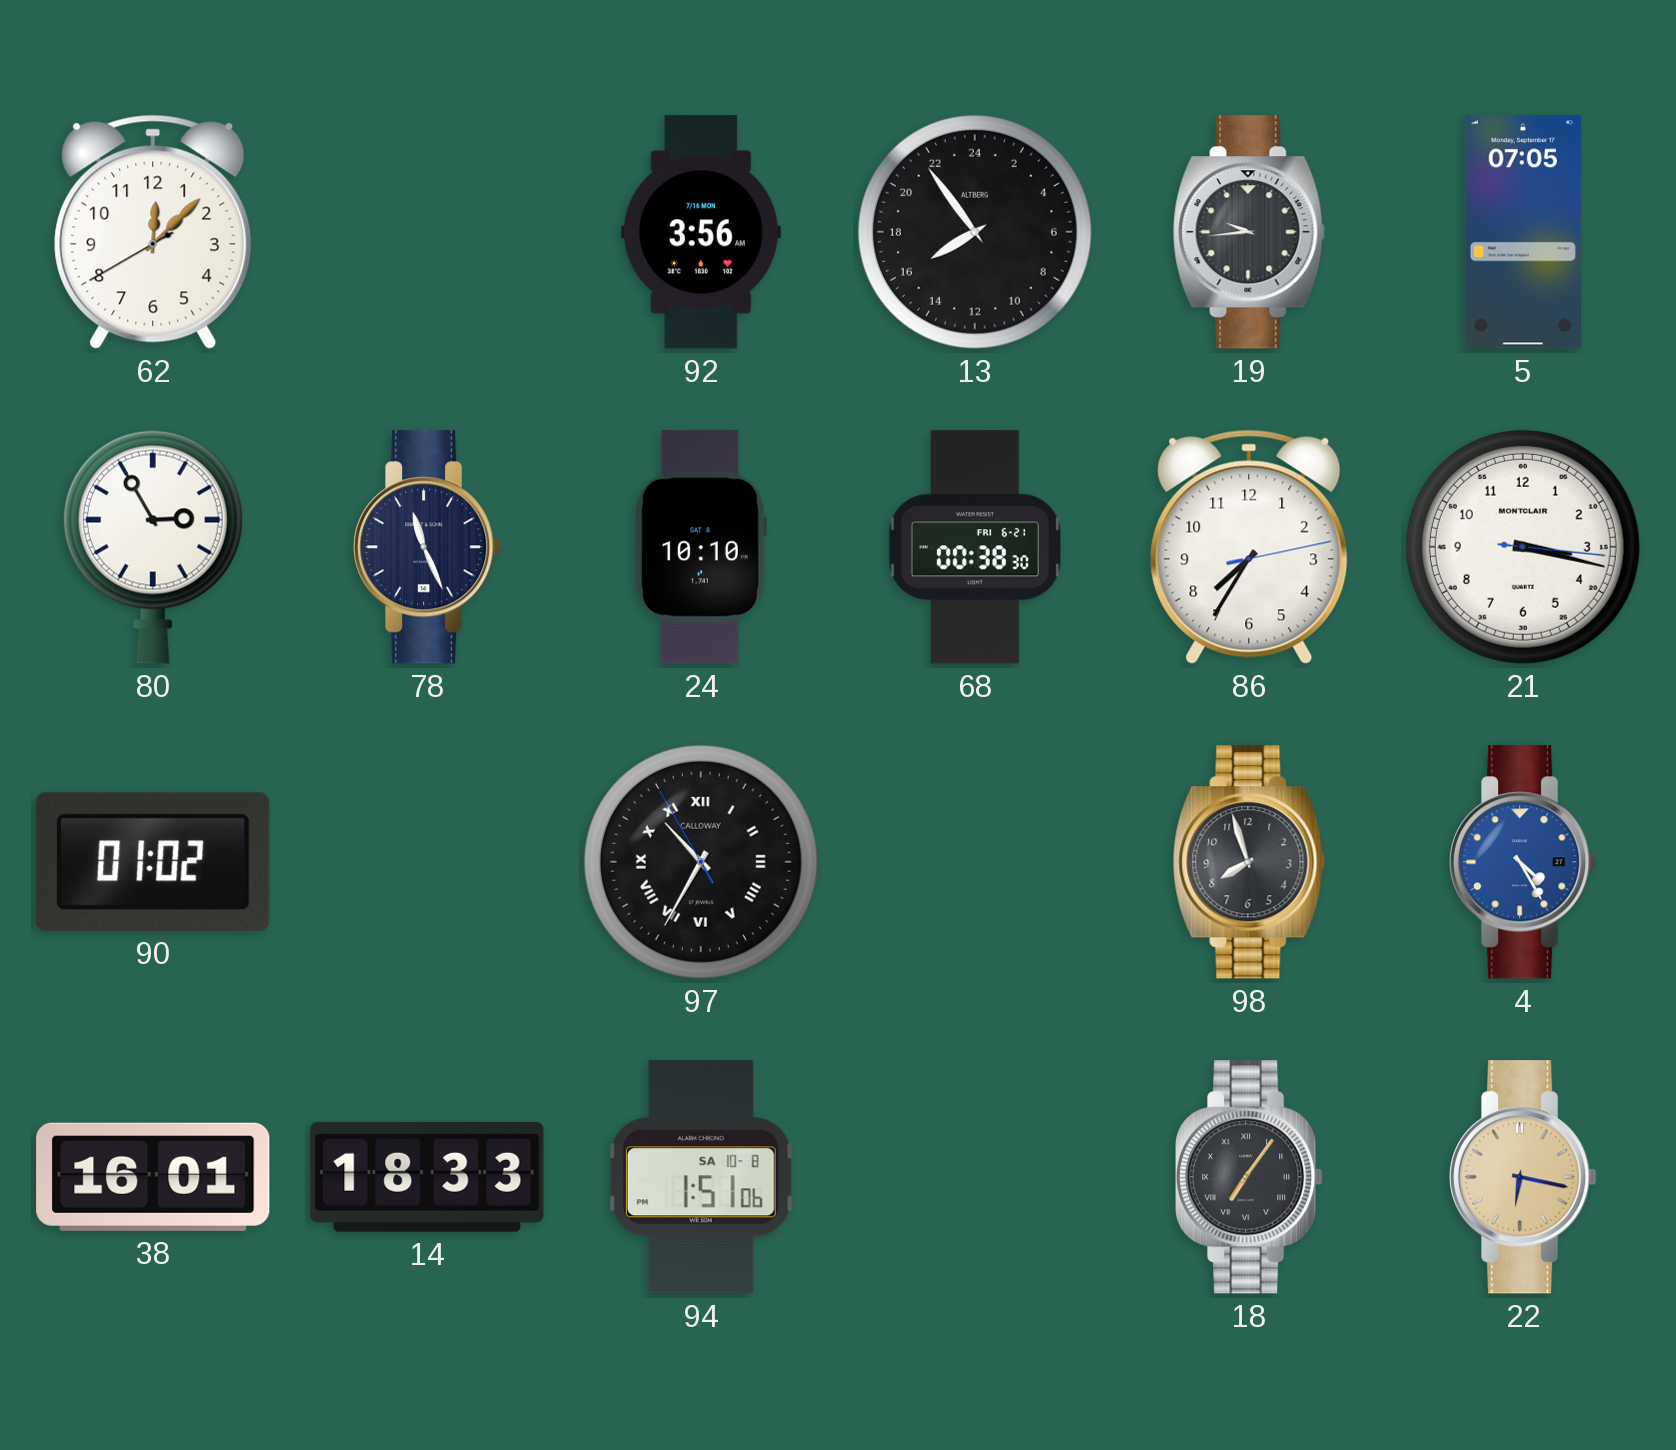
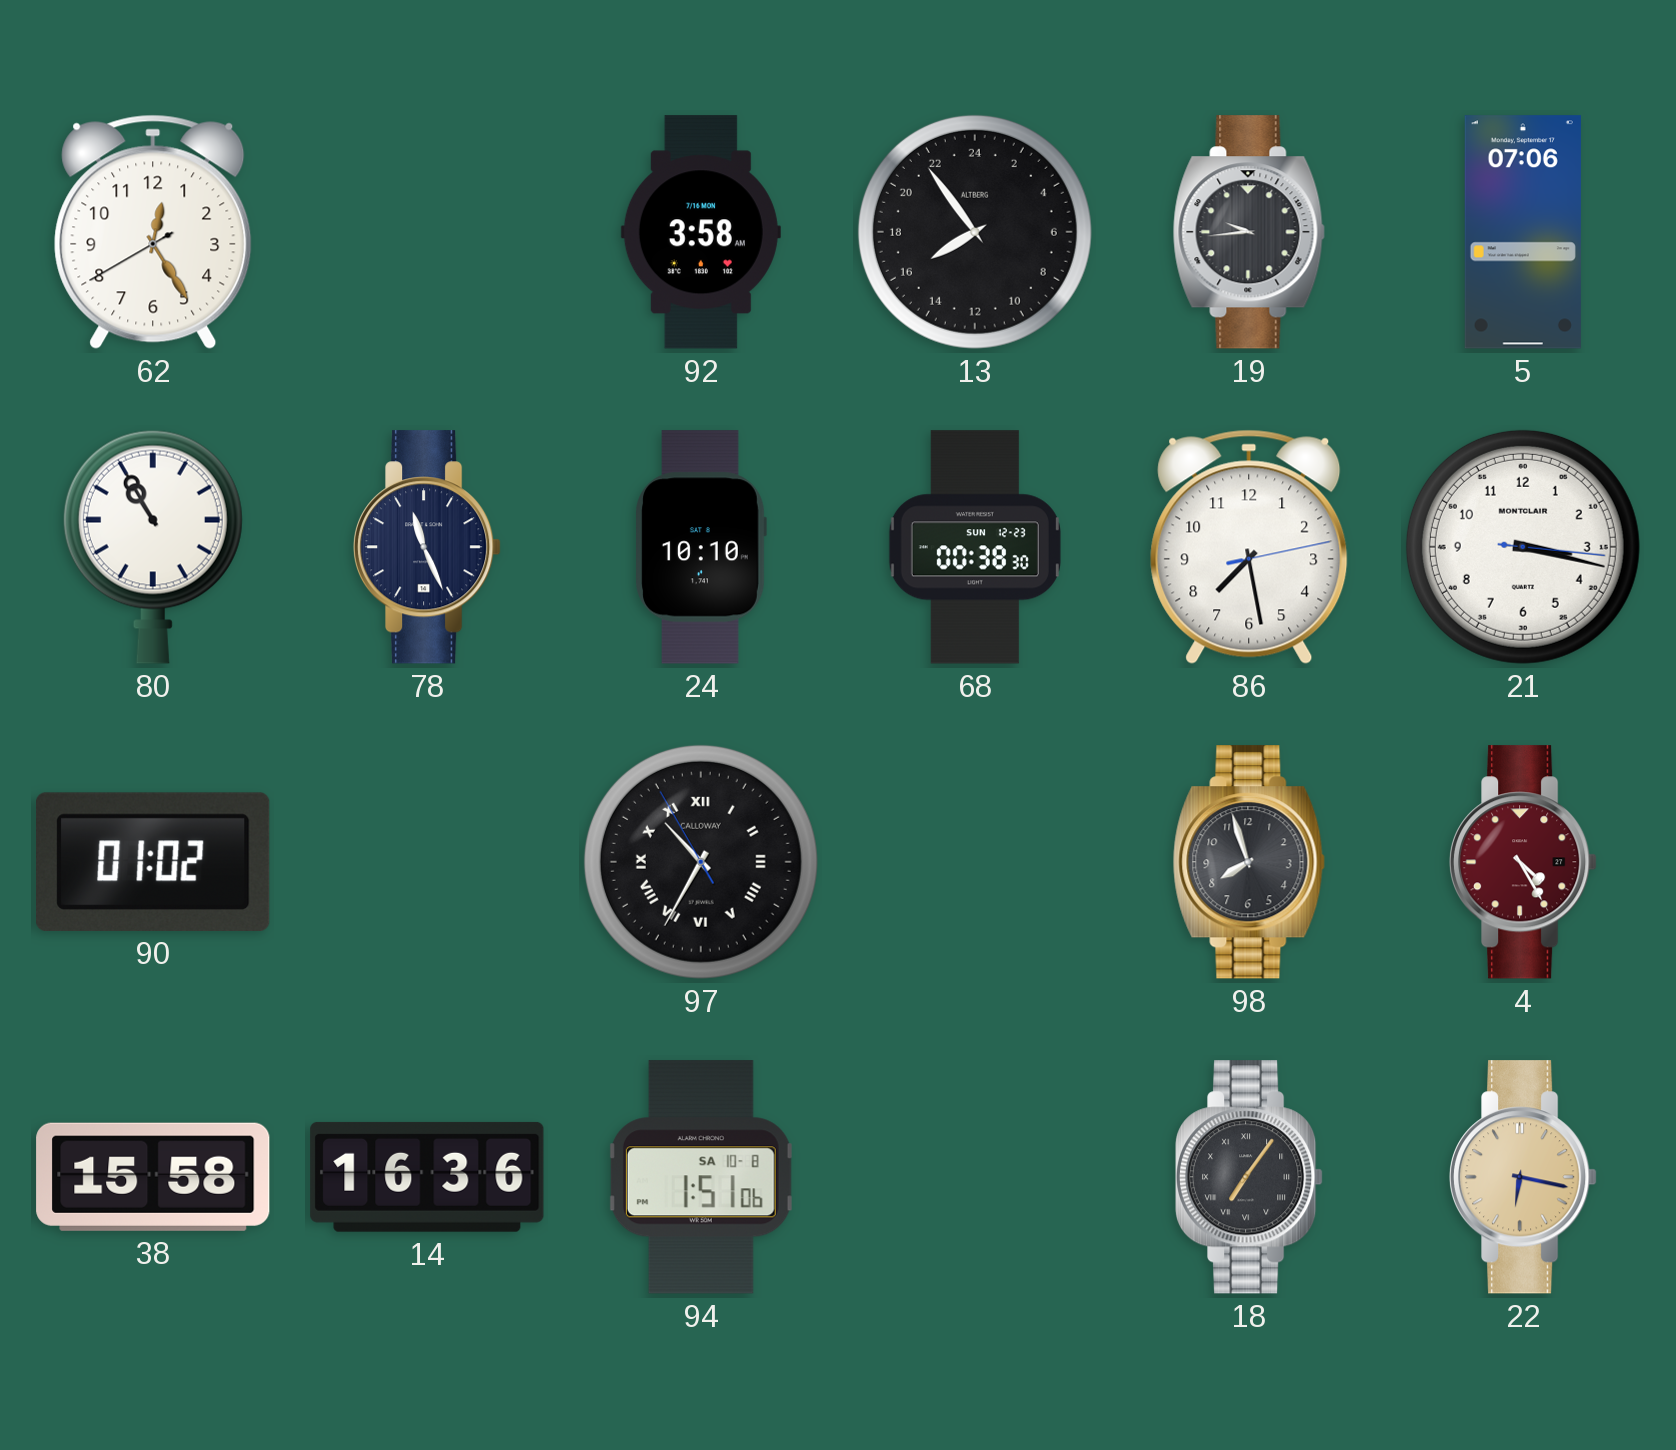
62: 12:07 -> 12:24 (153, 232)
92: 3:56 -> 3:58 (701, 232)
5: 07:05 -> 07:06 (1523, 232)
80: 2:55 -> 10:55 (153, 547)
68 date: FRI 6-21 -> SUN 12-23 (975, 547)
86: 7:35 -> 7:28 (1249, 547)
4 dial: blue -> burgundy (1524, 862)
38: 16:01 -> 15:58 (153, 1177)
14: 18:33 -> 16:36 (427, 1177)
